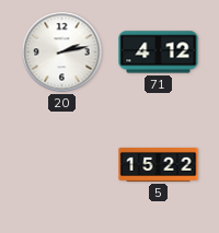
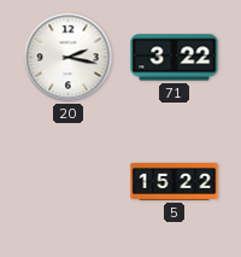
20: 2:13 -> 2:17 (69, 58)
71: 4:12 -> 3:22 (175, 58)
